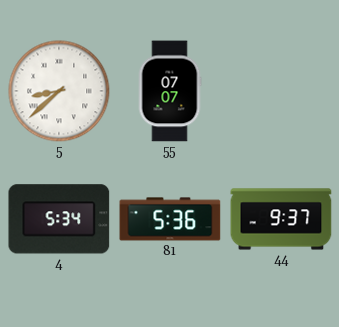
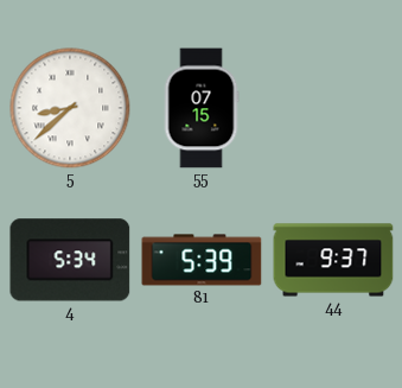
55: 07:07 -> 07:15 (202, 108)
81: 5:36 -> 5:39 (202, 260)
